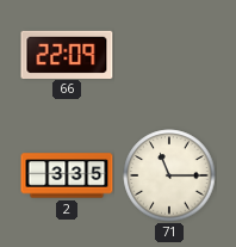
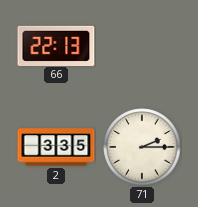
66: 22:09 -> 22:13 (56, 45)
71: 11:15 -> 2:15 (142, 147)
